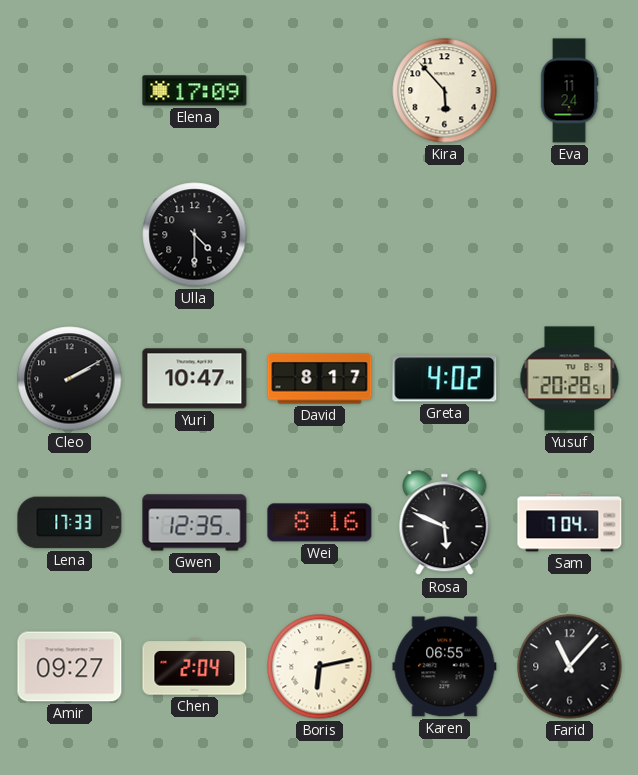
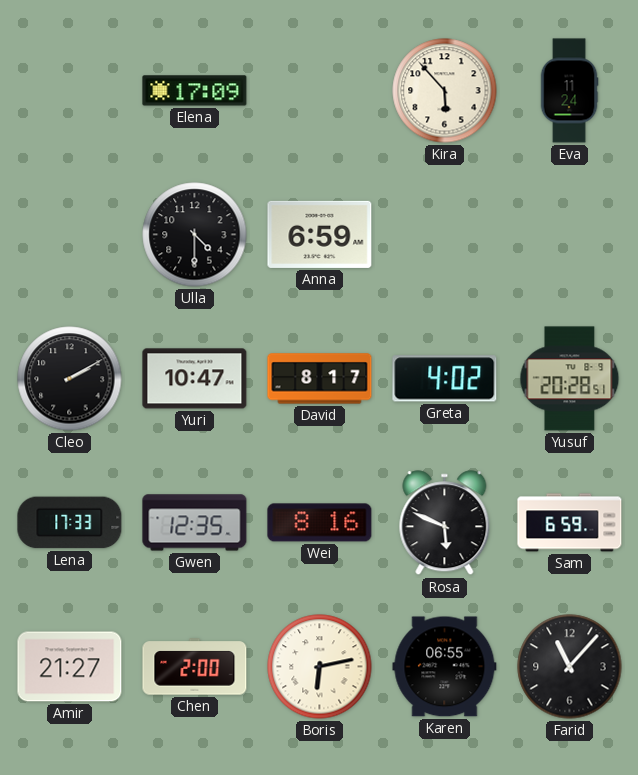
Anna: none -> 6:59 (320, 234)
Sam: 7:04 -> 6:59 (570, 523)
Amir: 09:27 -> 21:27 (70, 667)
Chen: 2:04 -> 2:00 (195, 667)
